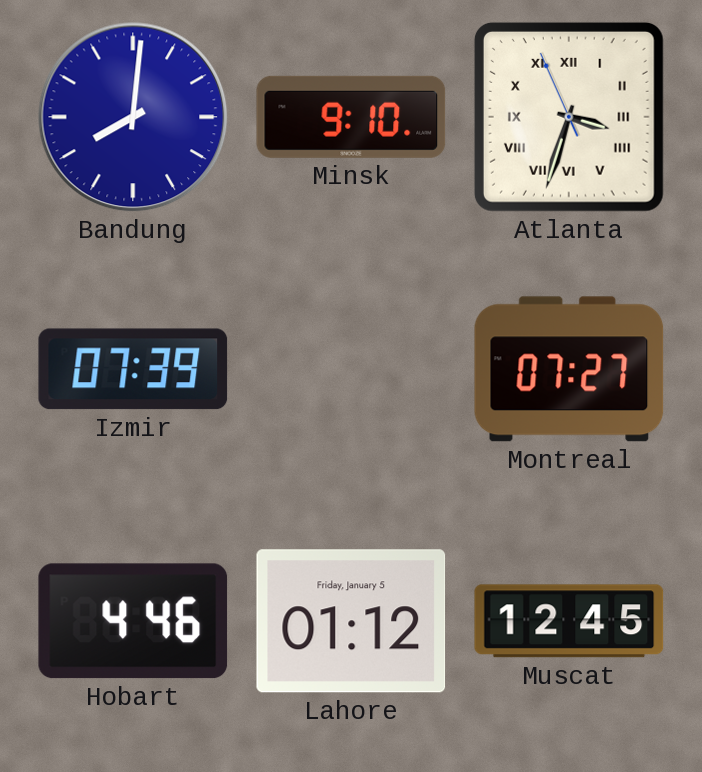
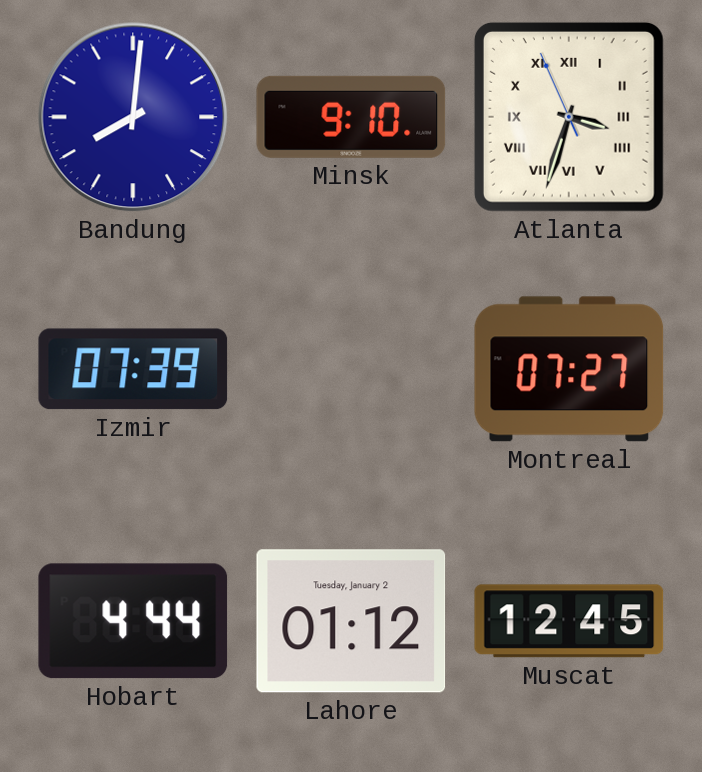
Hobart: 4:46 -> 4:44 (133, 621)
Lahore date: Friday, January 5 -> Tuesday, January 2 (351, 621)
